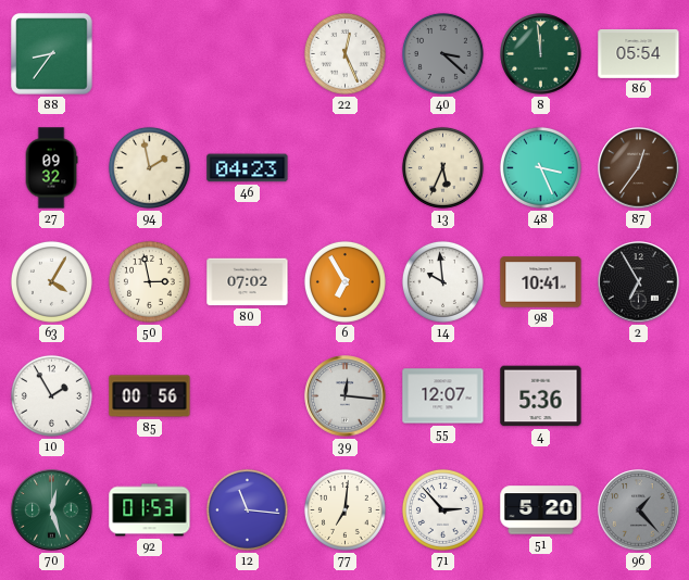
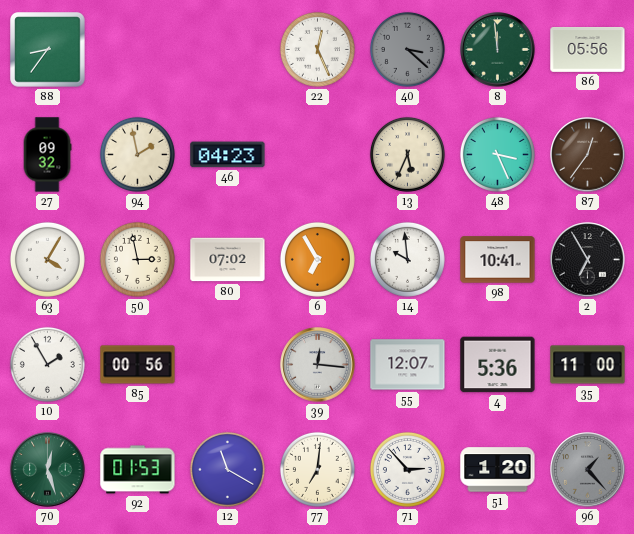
86: 05:54 -> 05:56 (588, 50)
35: none -> 11:00 (588, 365)
12: 11:16 -> 11:20 (227, 469)
51: 5:20 -> 1:20 (498, 470)
